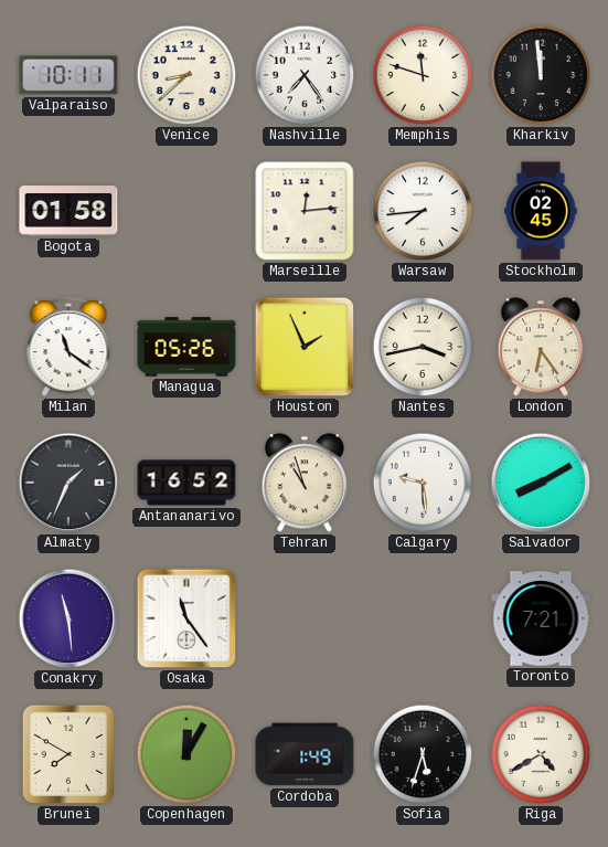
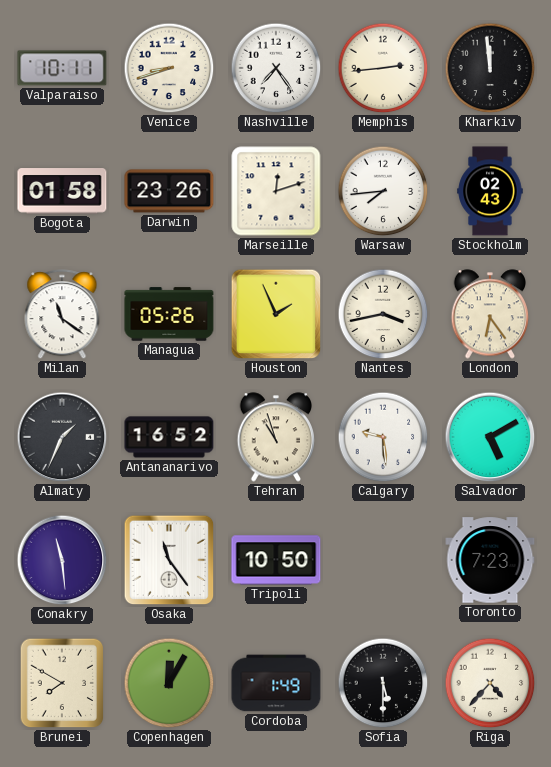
Venice: 8:38 -> 8:42 (169, 68)
Memphis: 11:48 -> 2:44 (383, 68)
Darwin: none -> 23:26 (169, 191)
Marseille: 12:14 -> 12:12 (276, 191)
Stockholm: 02:45 -> 02:43 (490, 191)
Salvador: 8:10 -> 5:10 (490, 437)
Tripoli: none -> 10:50 (276, 560)
Toronto: 7:21 -> 7:23 (490, 560)
Sofia: 5:33 -> 5:30 (383, 683)
Riga: 4:40 -> 4:37 (490, 683)
